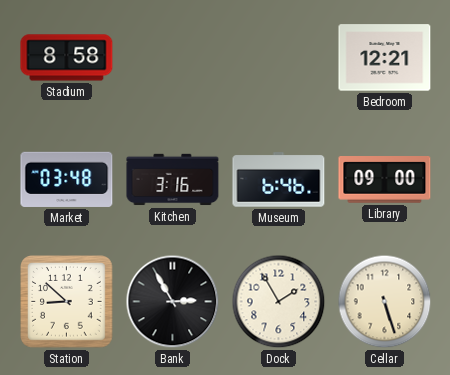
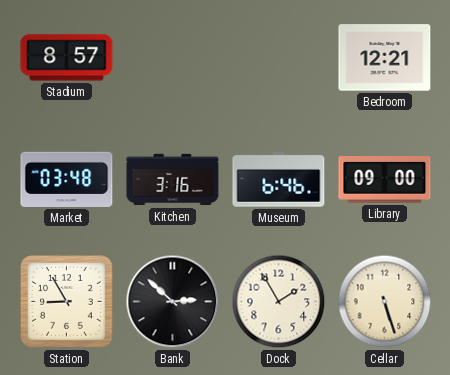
Stadium: 8:58 -> 8:57 (67, 58)
Station: 8:52 -> 8:55 (67, 302)
Bank: 2:55 -> 2:52 (173, 302)
